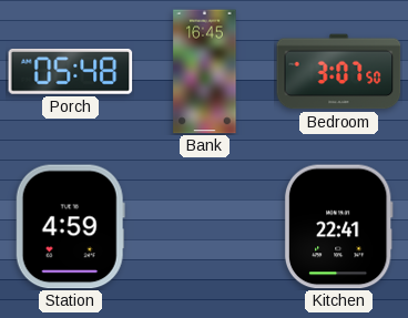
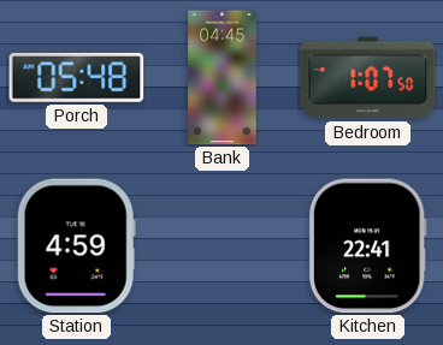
Bank: 16:45 -> 04:45 (223, 78)
Bedroom: 3:07 -> 1:07 (368, 78)
